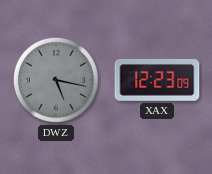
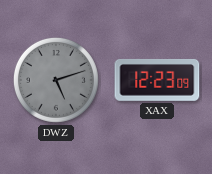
DWZ: 5:17 -> 5:12 (56, 80)
